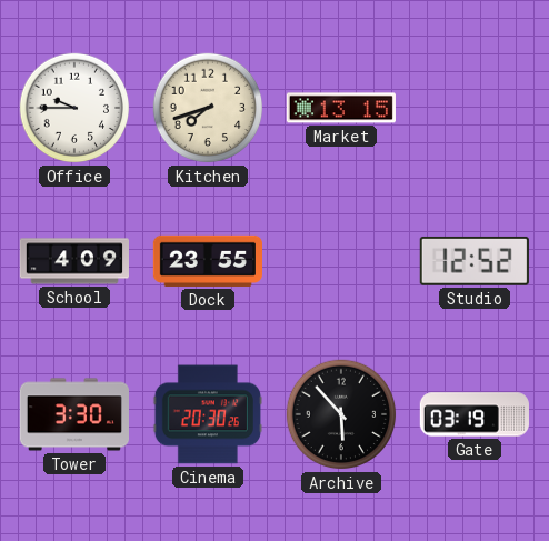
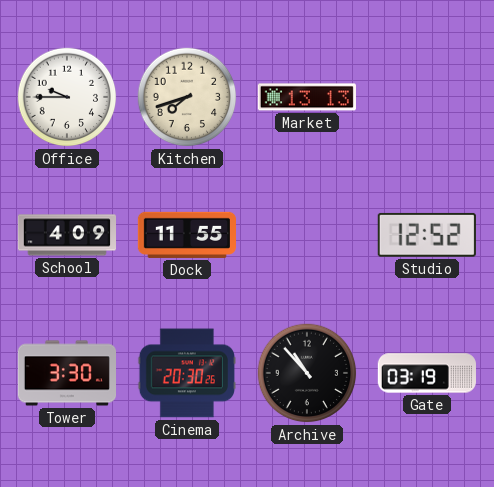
Market: 13:15 -> 13:13 (307, 97)
Dock: 23:55 -> 11:55 (186, 235)
Archive: 5:53 -> 10:53 (307, 373)
